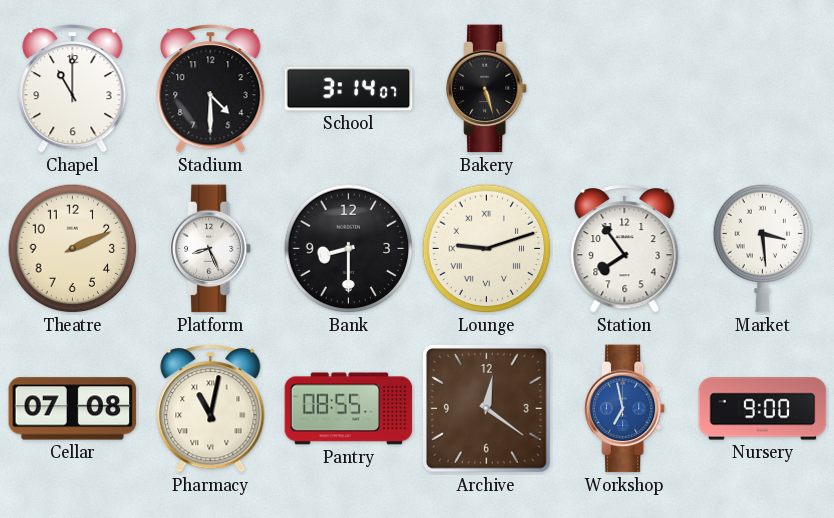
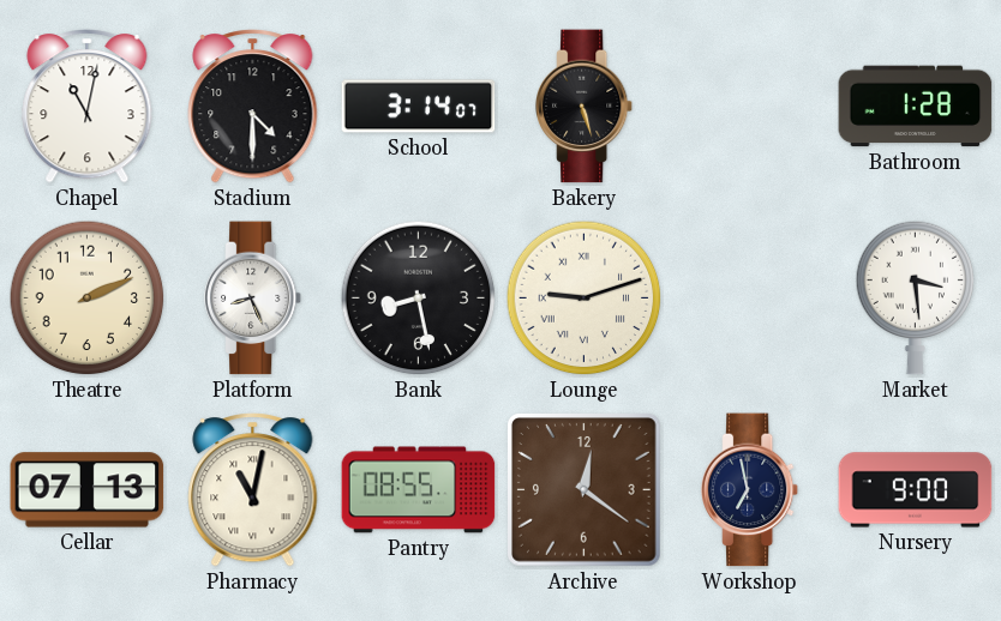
Chapel: 11:00 -> 11:02 (88, 107)
Bathroom: none -> 1:28 (916, 107)
Bank: 8:30 -> 8:28 (419, 299)
Station: 7:54 -> none (625, 249)
Cellar: 07:08 -> 07:13 (88, 490)
Workshop dial: blue -> navy (750, 490)
